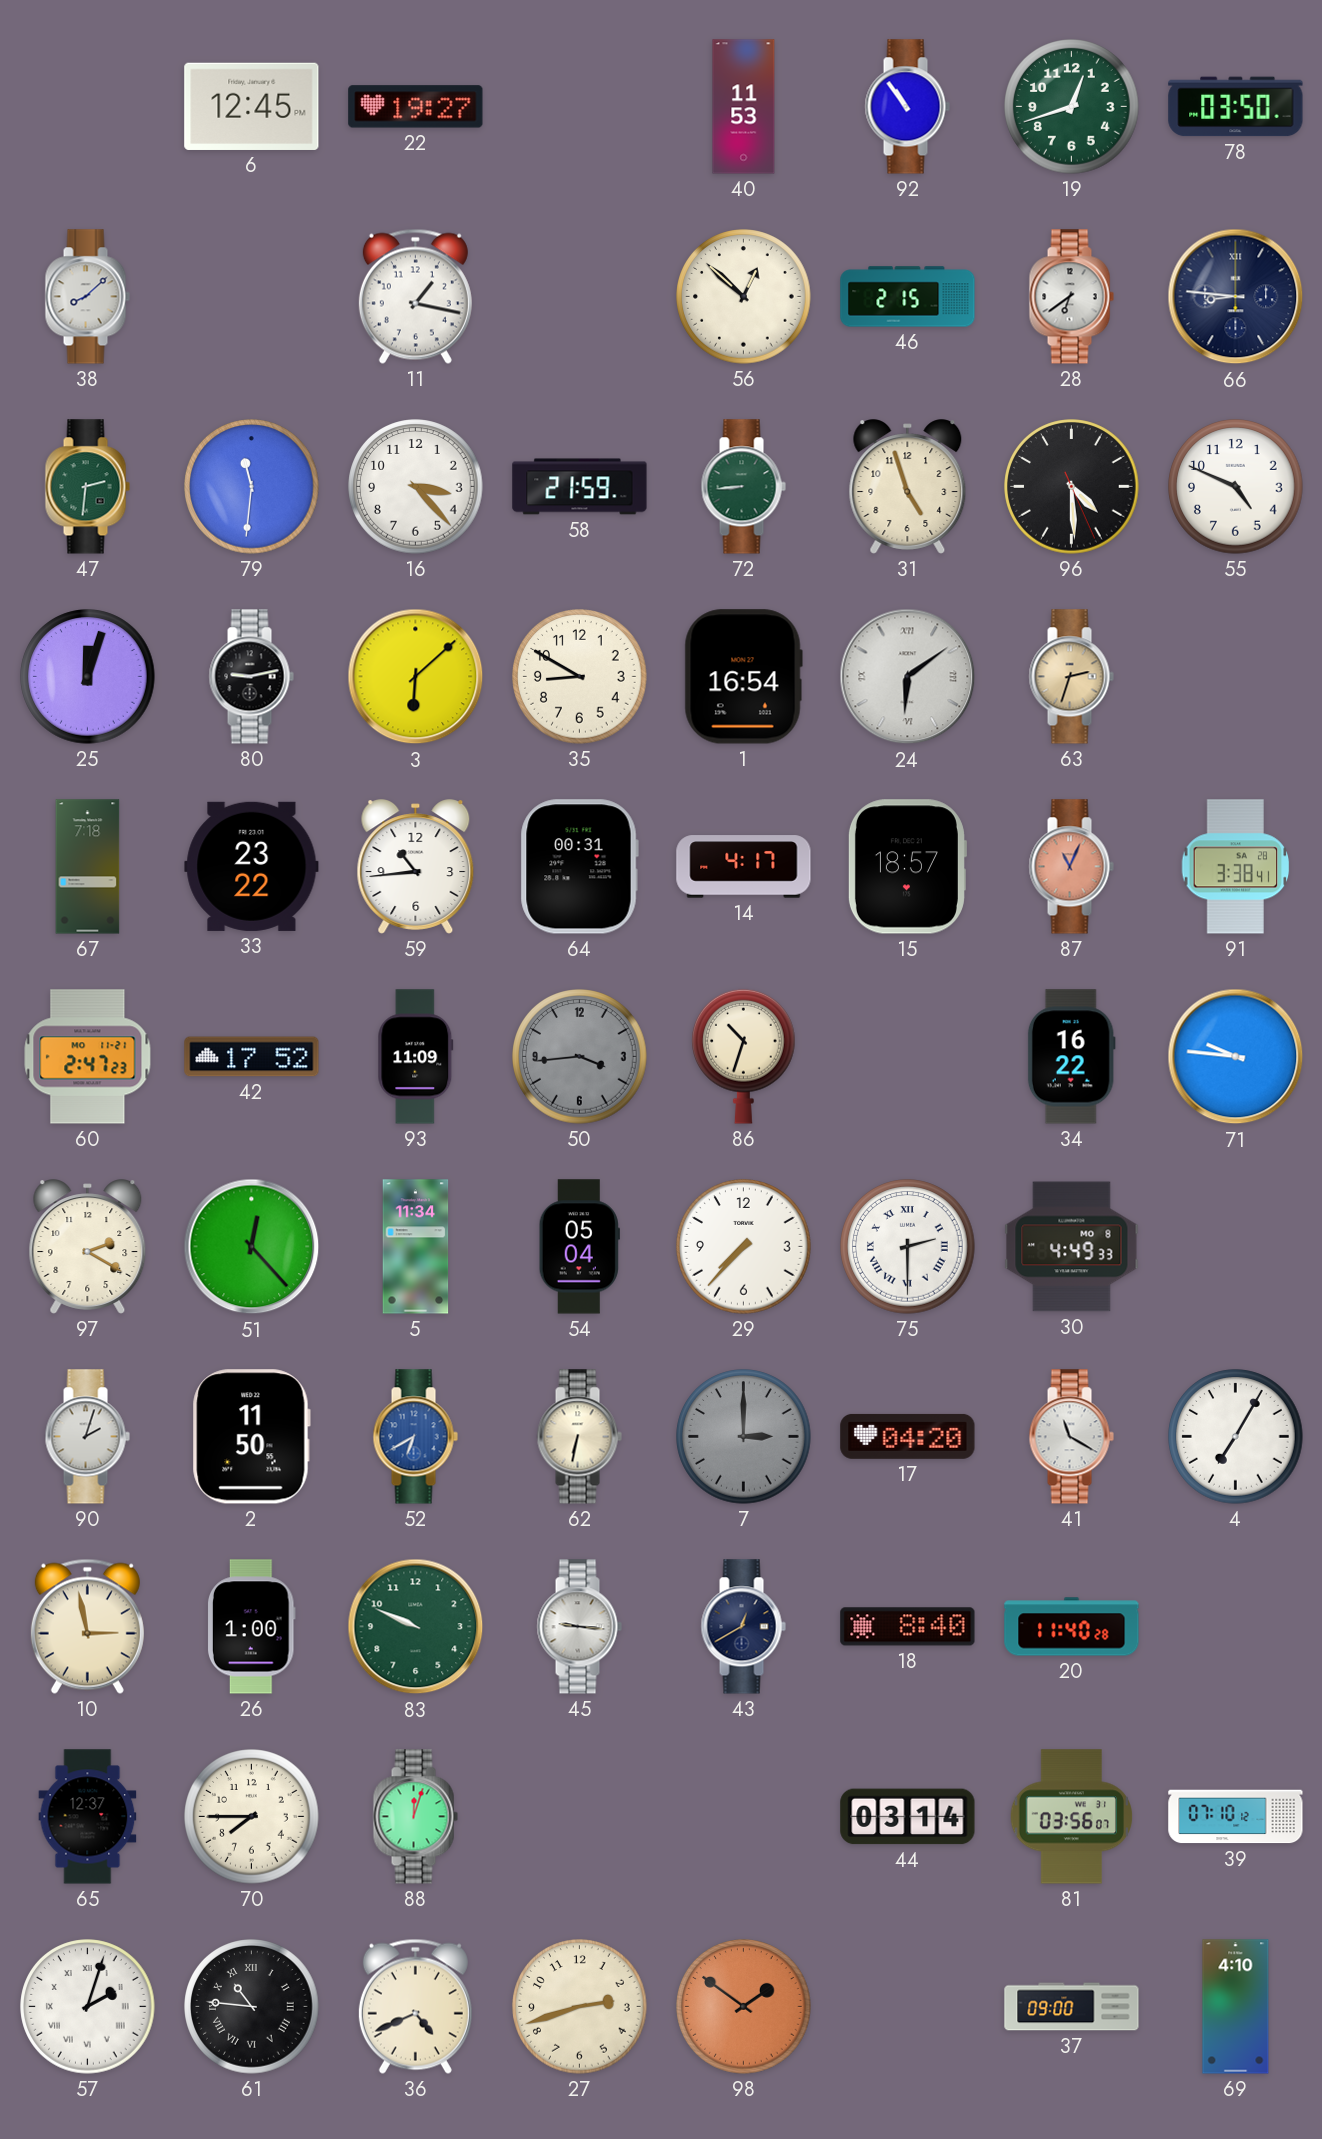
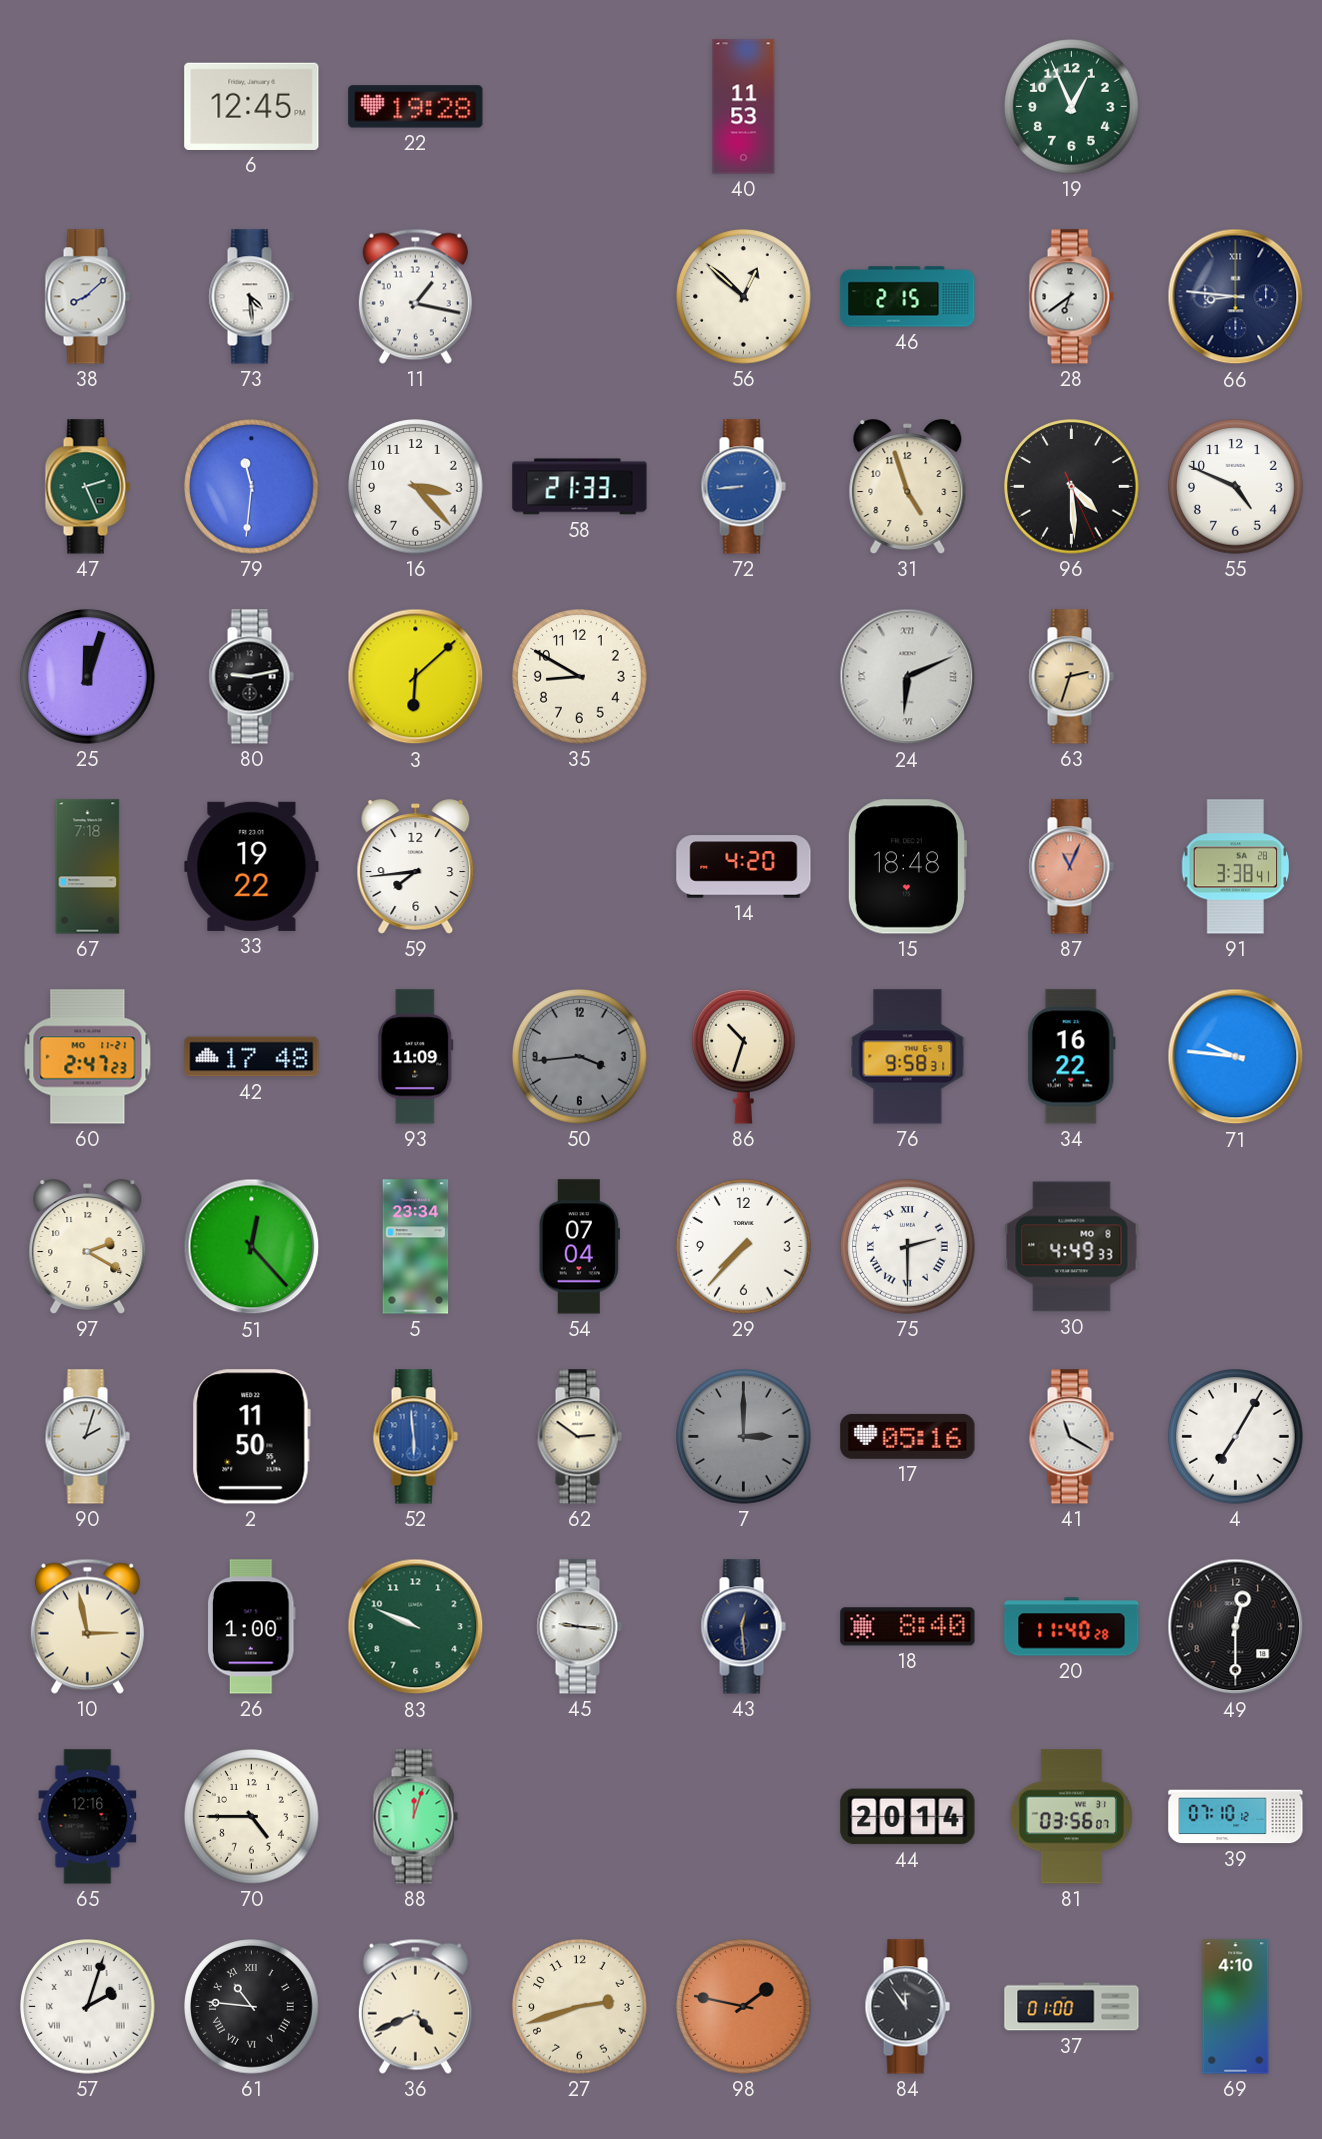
22: 19:27 -> 19:28 (416, 107)
92: 10:54 -> none (907, 107)
19: 12:42 -> 12:56 (1072, 107)
78: 03:50 -> none (1236, 107)
73: none -> 4:29 (251, 297)
47: 2:31 -> 2:26 (87, 487)
58: 21:59 -> 21:33 (580, 487)
72 dial: green -> blue (743, 487)
1: 16:54 -> none (743, 677)
24: 6:09 -> 6:11 (908, 677)
33: 23:22 -> 19:22 (252, 866)
59: 10:44 -> 7:44 (416, 867)
64: 00:31 -> none (579, 867)
14: 4:17 -> 4:20 (744, 867)
15: 18:57 -> 18:48 (907, 867)
42: 17:52 -> 17:48 (252, 1057)
76: none -> 9:58 (908, 1057)
5: 11:34 -> 23:34 (416, 1247)
54: 05:04 -> 07:04 (579, 1247)
52: 6:40 -> 5:59 (415, 1437)
62: 6:32 -> 2:51 (579, 1437)
17: 04:20 -> 05:16 (908, 1436)
43: 12:40 -> 12:29 (743, 1627)
49: none -> 12:30 (1236, 1627)
65: 12:37 -> 12:16 (88, 1817)
70: 7:45 -> 4:45 (252, 1817)
44: 03:14 -> 20:14 (908, 1817)
98: 1:51 -> 1:47 (744, 2007)
84: none -> 11:54 (907, 2007)
37: 09:00 -> 01:00 (1072, 2007)
